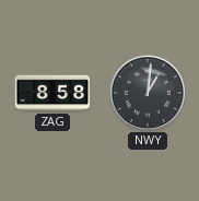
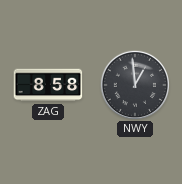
NWY: 1:01 -> 12:59 (134, 84)
